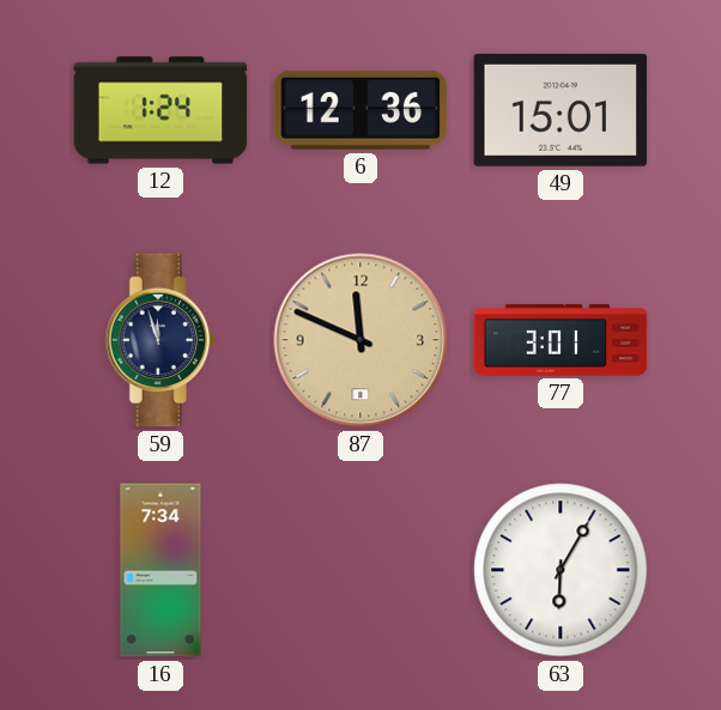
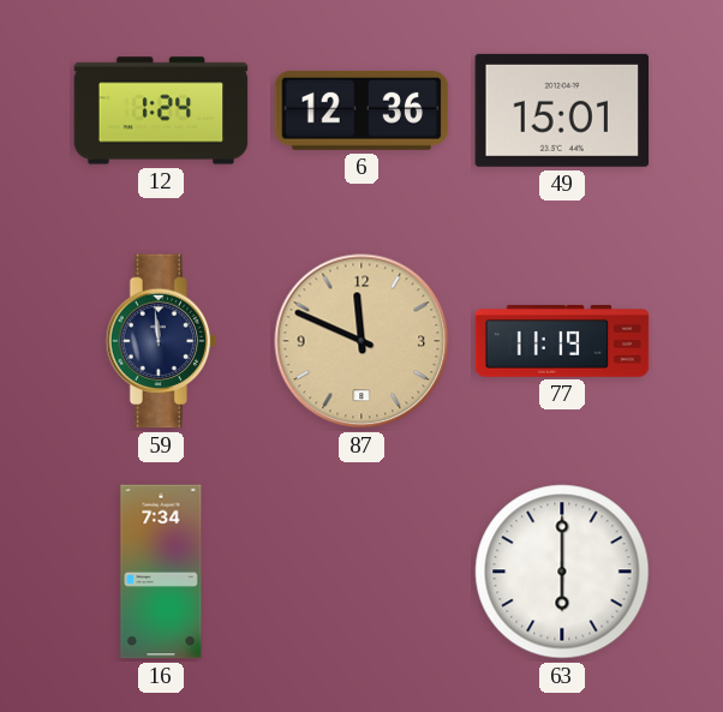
59: 11:57 -> 11:59 (161, 341)
77: 3:01 -> 11:19 (562, 342)
63: 6:05 -> 6:00 (562, 572)
